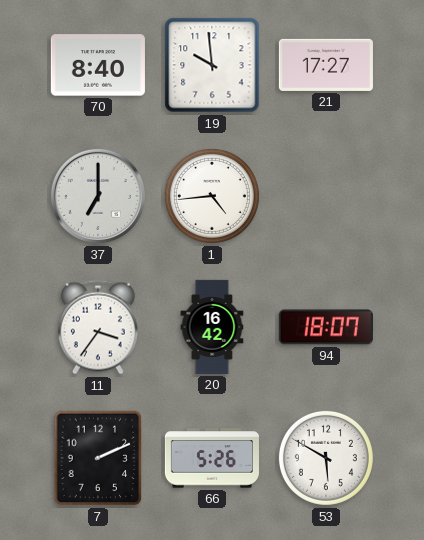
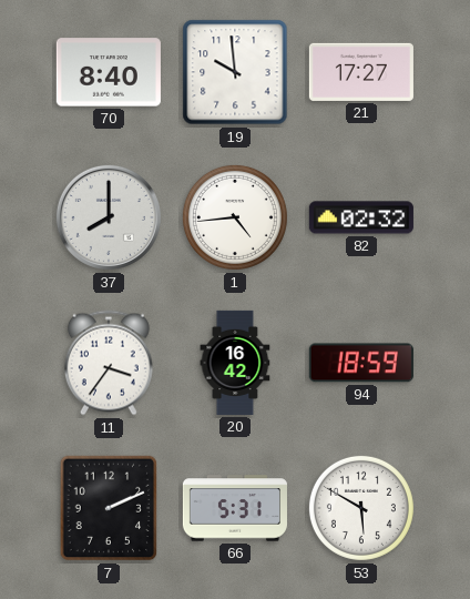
37: 7:00 -> 8:00 (109, 217)
82: none -> 02:32 (361, 217)
94: 18:07 -> 18:59 (361, 363)
66: 5:26 -> 5:31 (235, 508)
